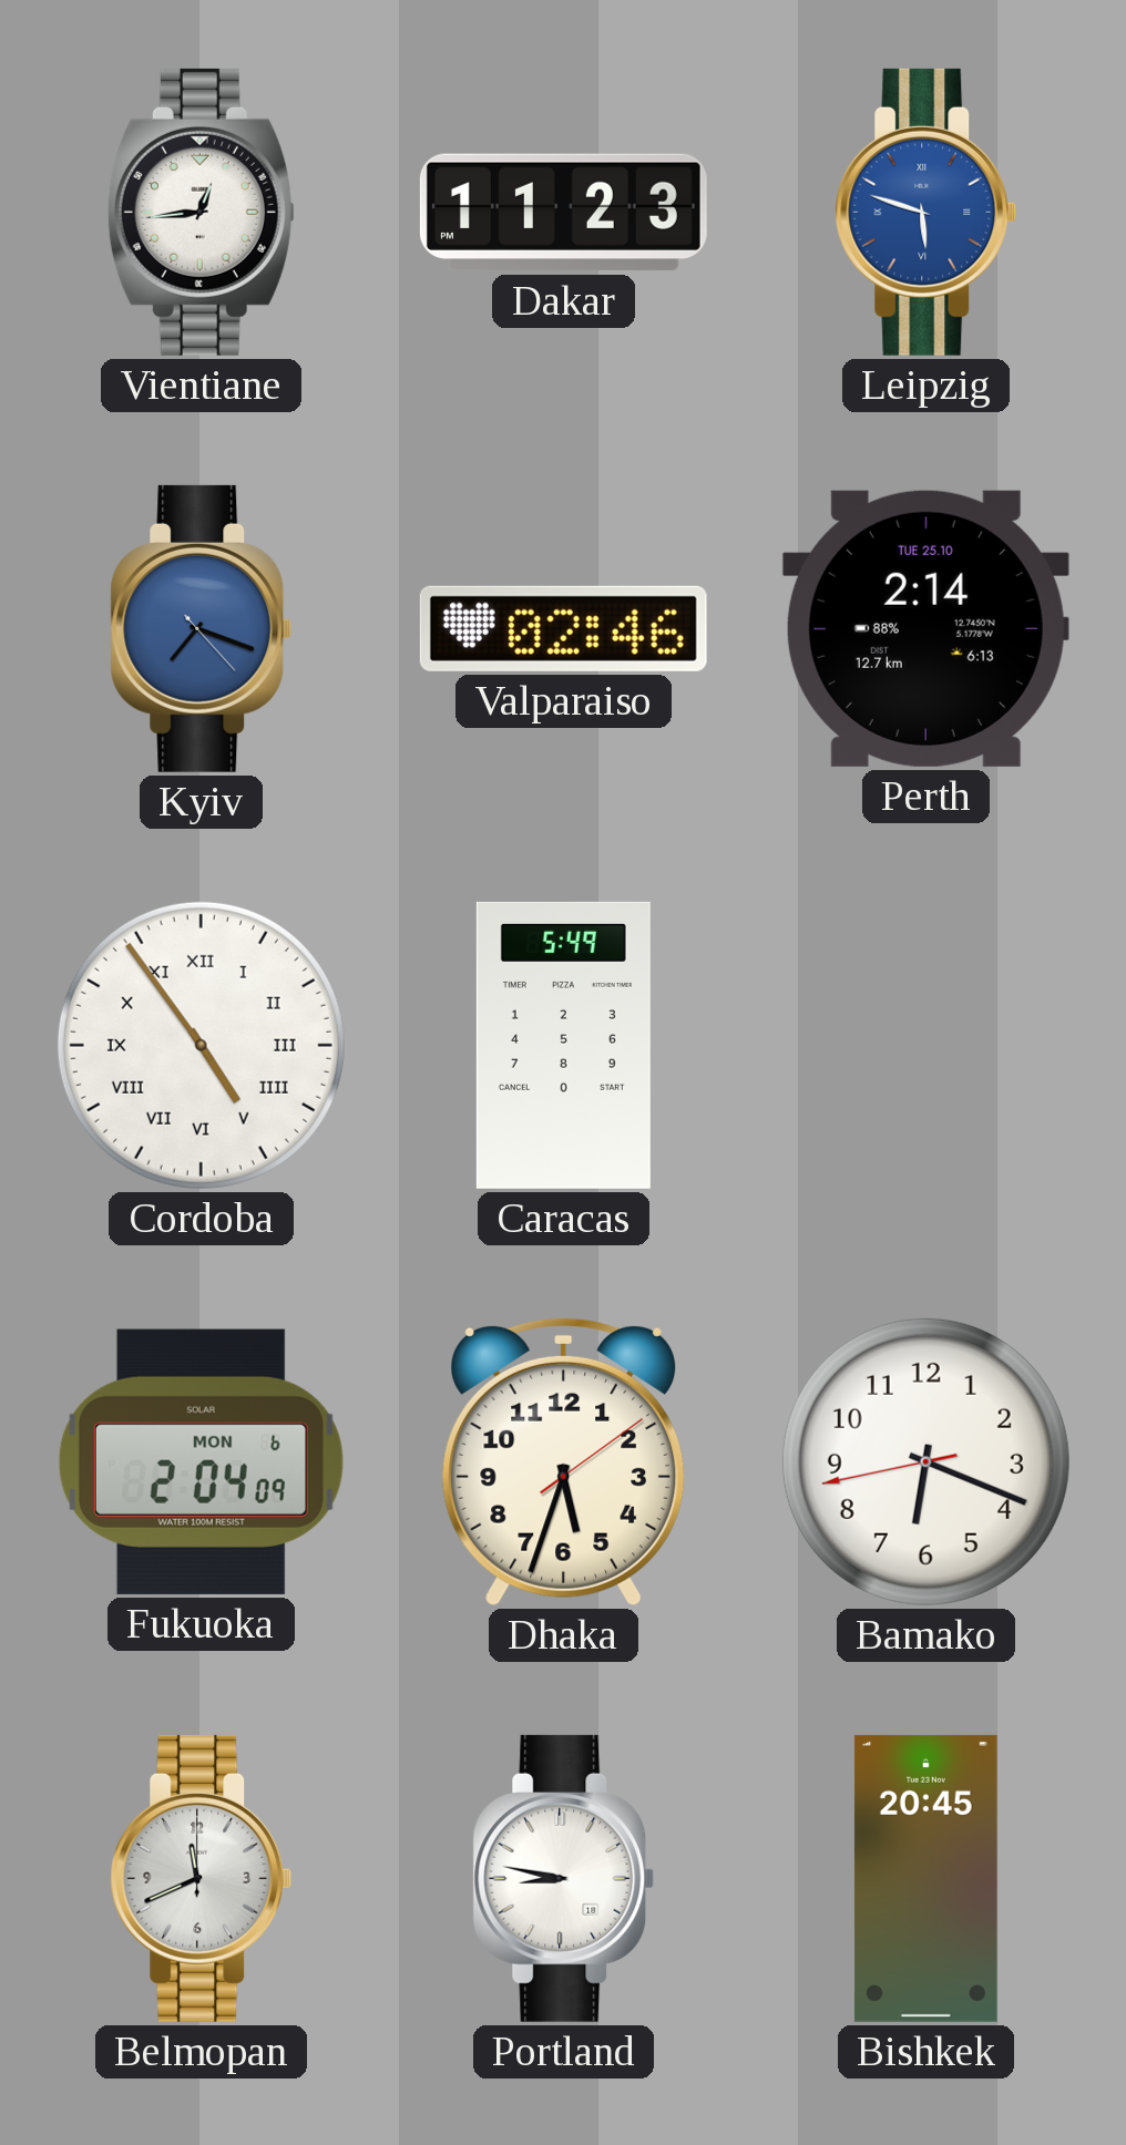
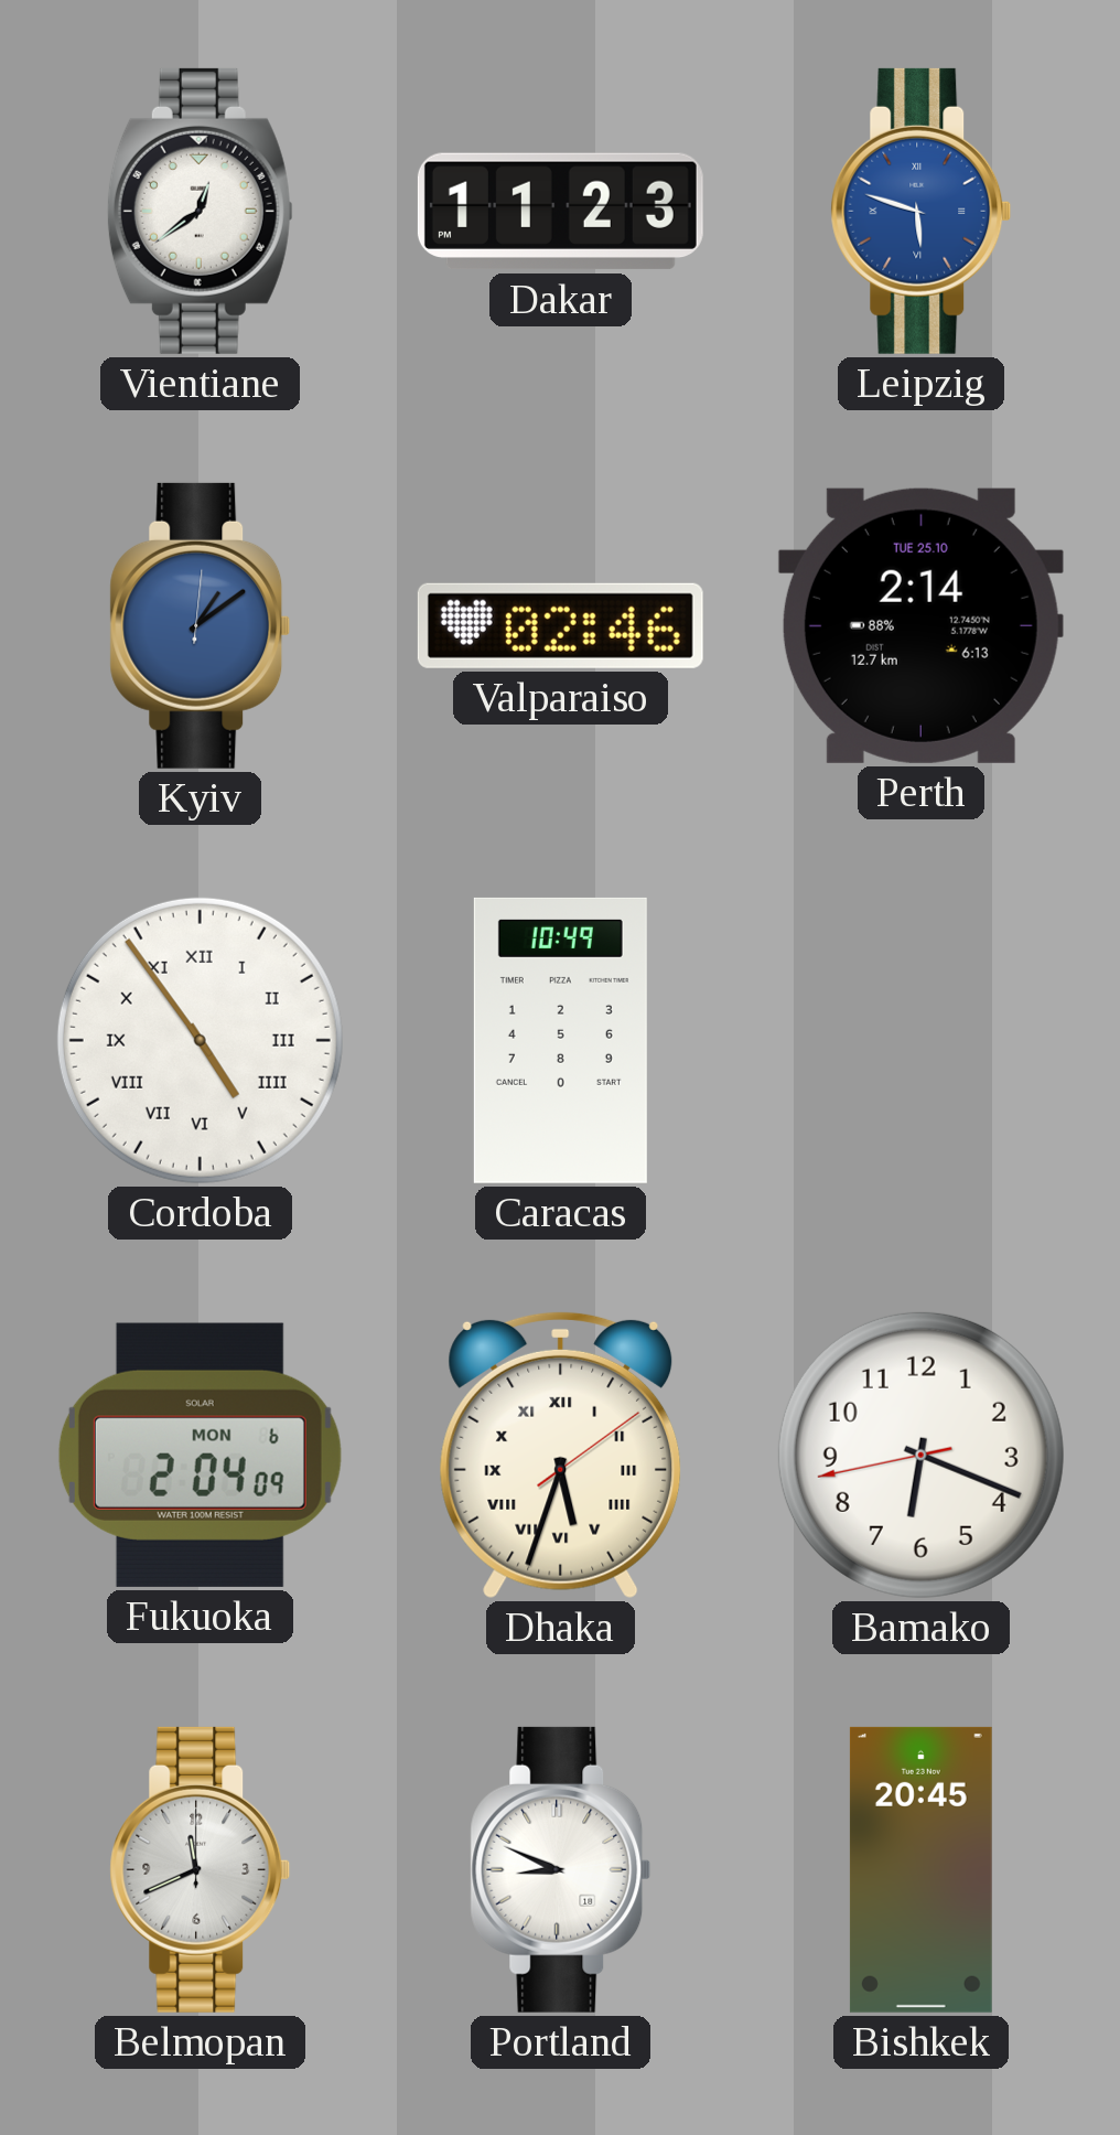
Vientiane: 12:44 -> 12:39 (200, 211)
Kyiv: 7:18 -> 1:09 (201, 625)
Caracas: 5:49 -> 10:49 (560, 1040)
Dhaka numerals: Arabic -> Roman (561, 1455)
Portland: 8:47 -> 8:49 (561, 1869)
